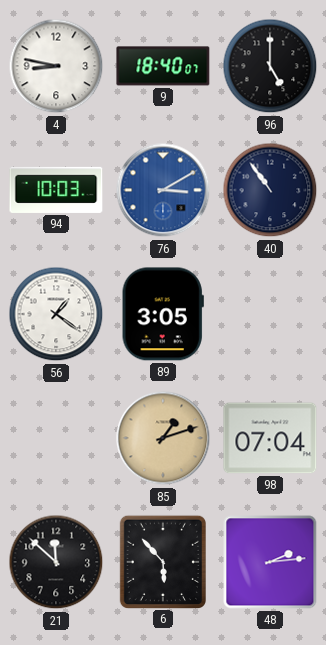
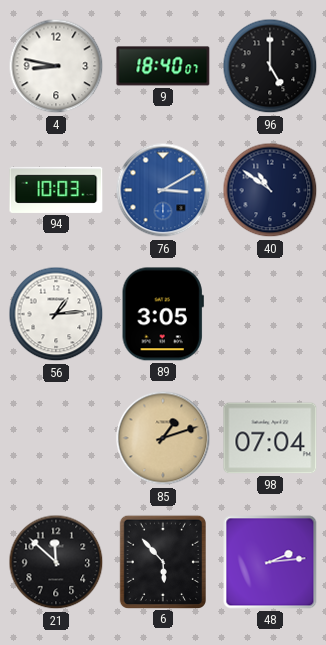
40: 10:54 -> 10:51 (270, 190)
56: 1:21 -> 1:14 (56, 314)
